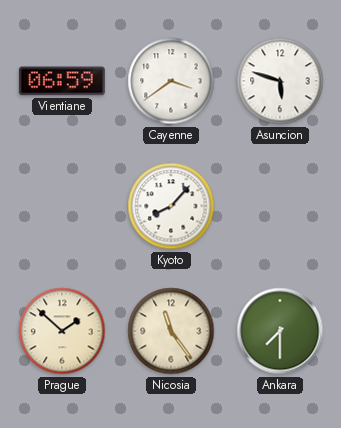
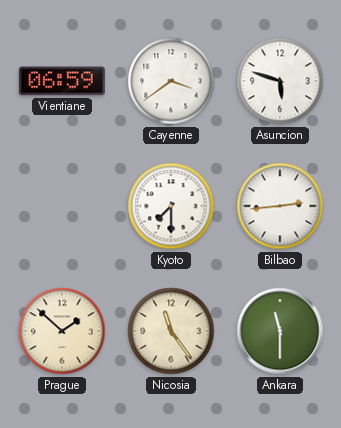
Kyoto: 8:07 -> 7:30 (171, 206)
Bilbao: none -> 2:44 (280, 206)
Ankara: 7:30 -> 11:30 (280, 331)
